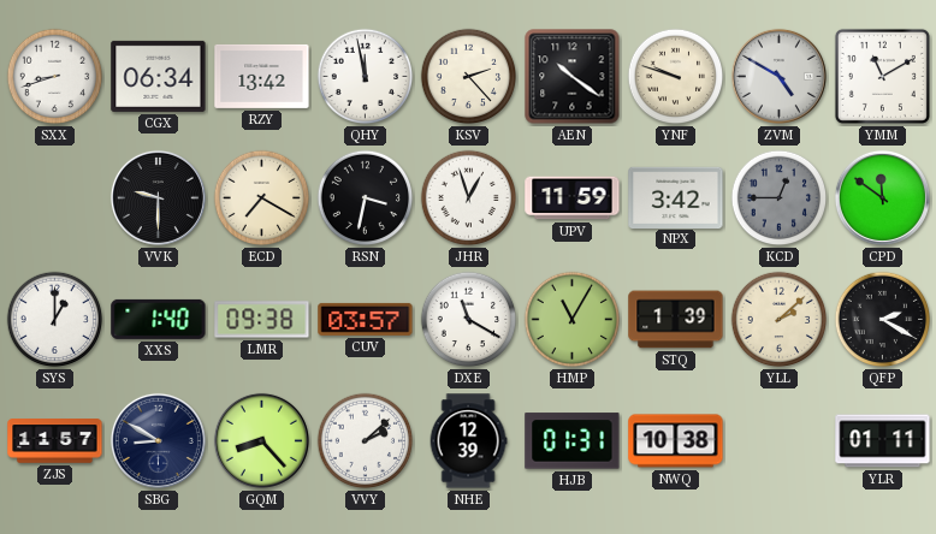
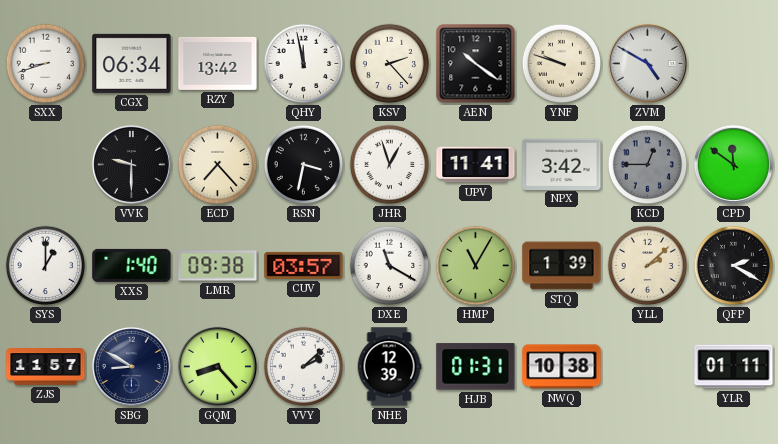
YMM: 11:10 -> none (882, 76)
ECD: 7:20 -> 7:23 (218, 165)
UPV: 11:59 -> 11:41 (476, 165)
